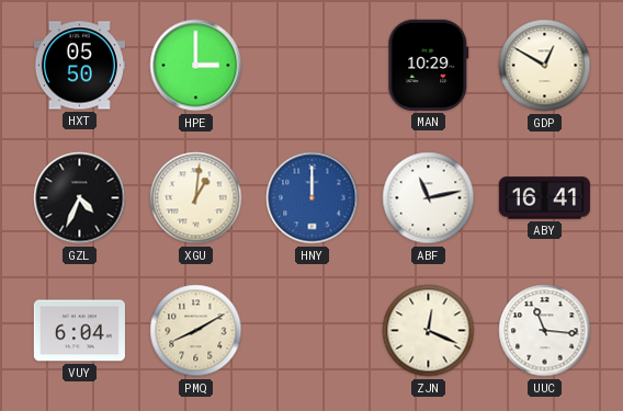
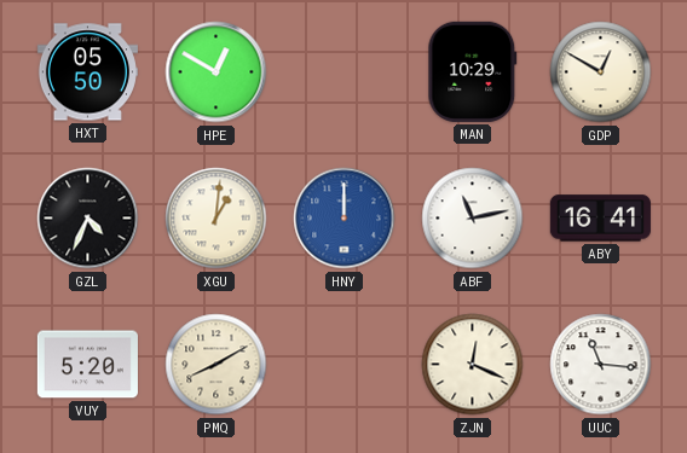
HPE: 3:00 -> 12:50 (217, 72)
VUY: 6:04 -> 5:20 (87, 365)
